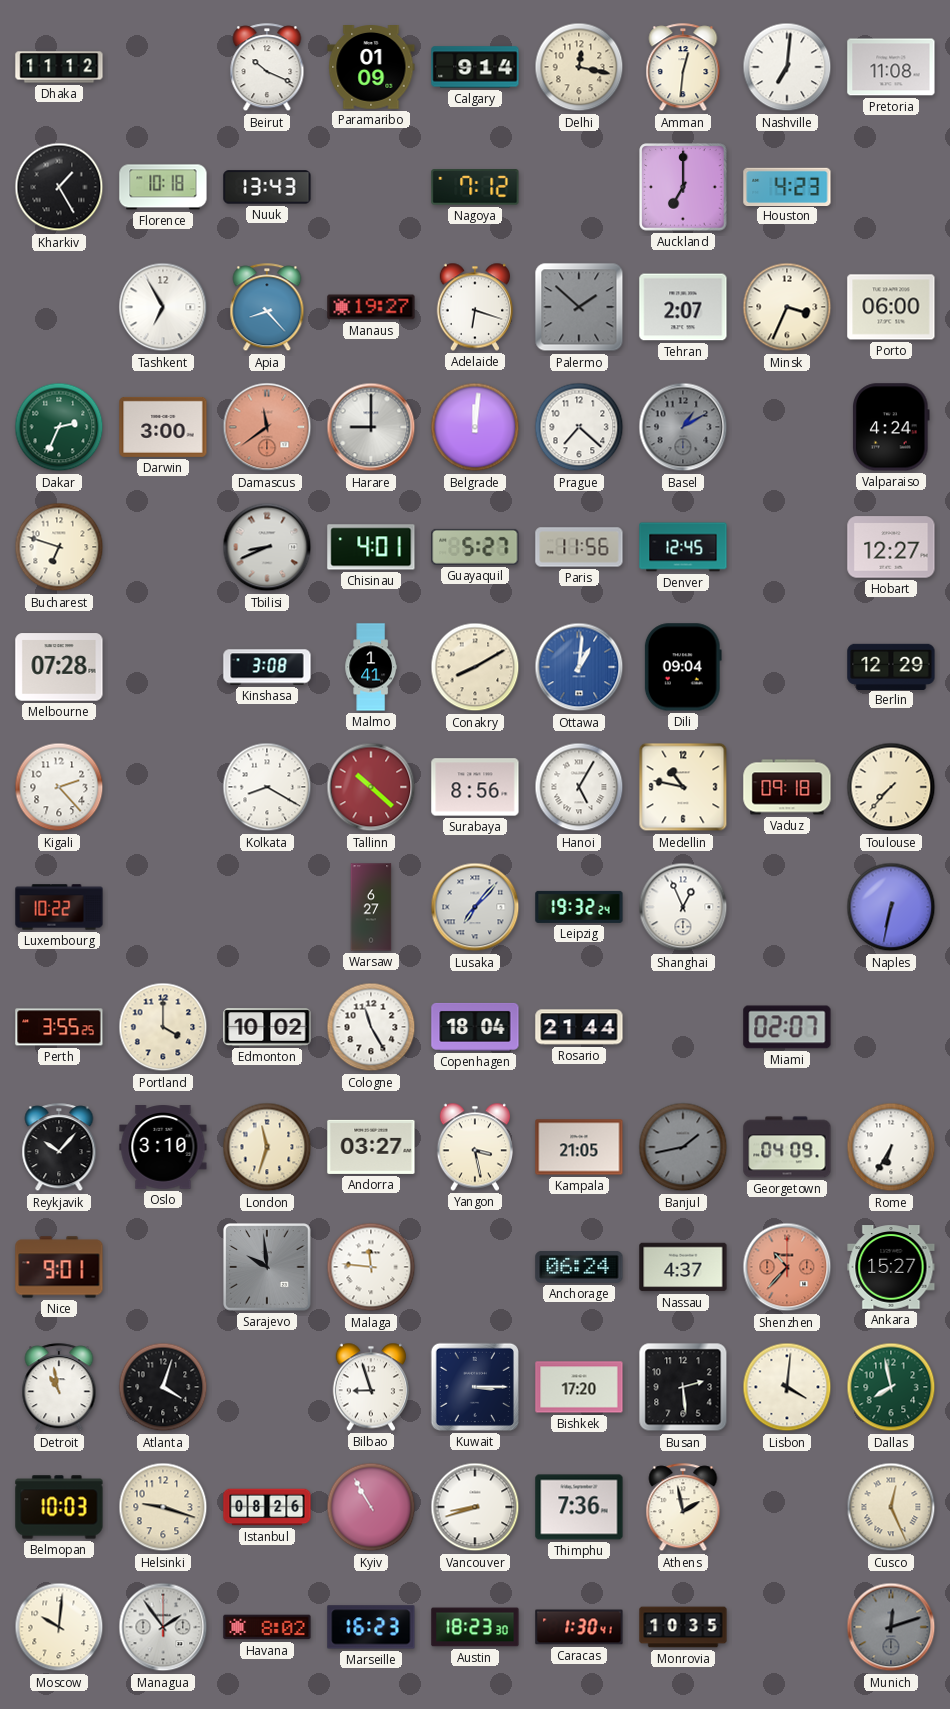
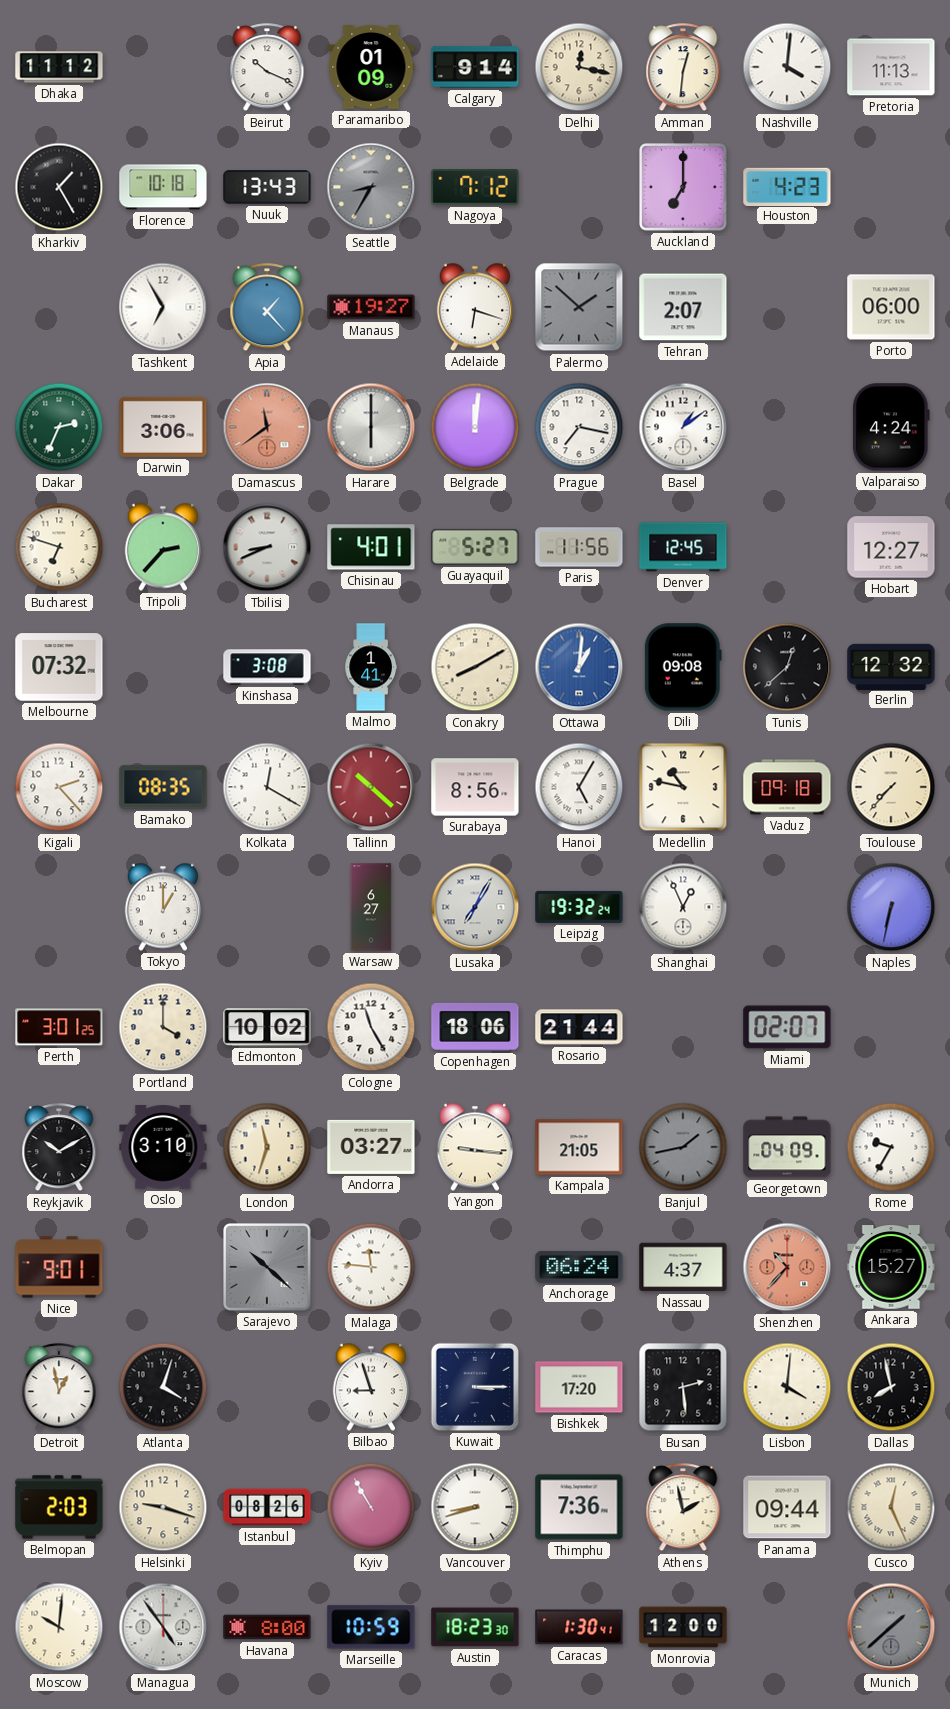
Nashville: 7:01 -> 4:01 (787, 67)
Pretoria: 11:08 -> 11:13 (891, 67)
Seattle: none -> 8:35 (371, 187)
Apia: 8:23 -> 1:23 (267, 308)
Minsk: 3:34 -> none (787, 307)
Darwin: 3:00 -> 3:06 (163, 427)
Harare: 9:00 -> 6:00 (371, 427)
Prague: 7:22 -> 7:17 (579, 427)
Basel: 1:10 -> 1:09 (683, 427)
Basel dial: grey -> white (683, 427)
Tripoli: none -> 2:37 (162, 547)
Melbourne: 07:28 -> 07:32 (59, 667)
Dili: 09:04 -> 09:08 (683, 667)
Tunis: none -> 12:38 (787, 667)
Berlin: 12:29 -> 12:32 (891, 666)
Bamako: none -> 08:35 (163, 787)
Kolkata: 8:20 -> 12:20 (267, 787)
Luxembourg: 10:22 -> none (59, 907)
Tokyo: none -> 1:00 (162, 907)
Lusaka: 7:07 -> 7:05 (475, 907)
Perth: 3:55 -> 3:01 (59, 1027)
Copenhagen: 18:04 -> 18:06 (475, 1027)
Reykjavik: 10:07 -> 10:10 (59, 1148)
Yangon: 3:28 -> 9:16 (474, 1147)
Rome: 6:35 -> 9:35 (891, 1147)
Sarajevo: 9:59 -> 10:22 (267, 1267)
Detroit: 10:58 -> 12:58 (59, 1388)
Dallas dial: green -> black (891, 1387)
Belmopan: 10:03 -> 2:03 (59, 1507)
Panama: none -> 09:44 (787, 1507)
Managua: 1:54 -> 4:54 (163, 1627)
Havana: 8:02 -> 8:00 (267, 1627)
Marseille: 16:23 -> 10:59 (371, 1627)
Monrovia: 10:35 -> 12:00 (683, 1627)
Munich: 12:12 -> 1:38 (891, 1627)
